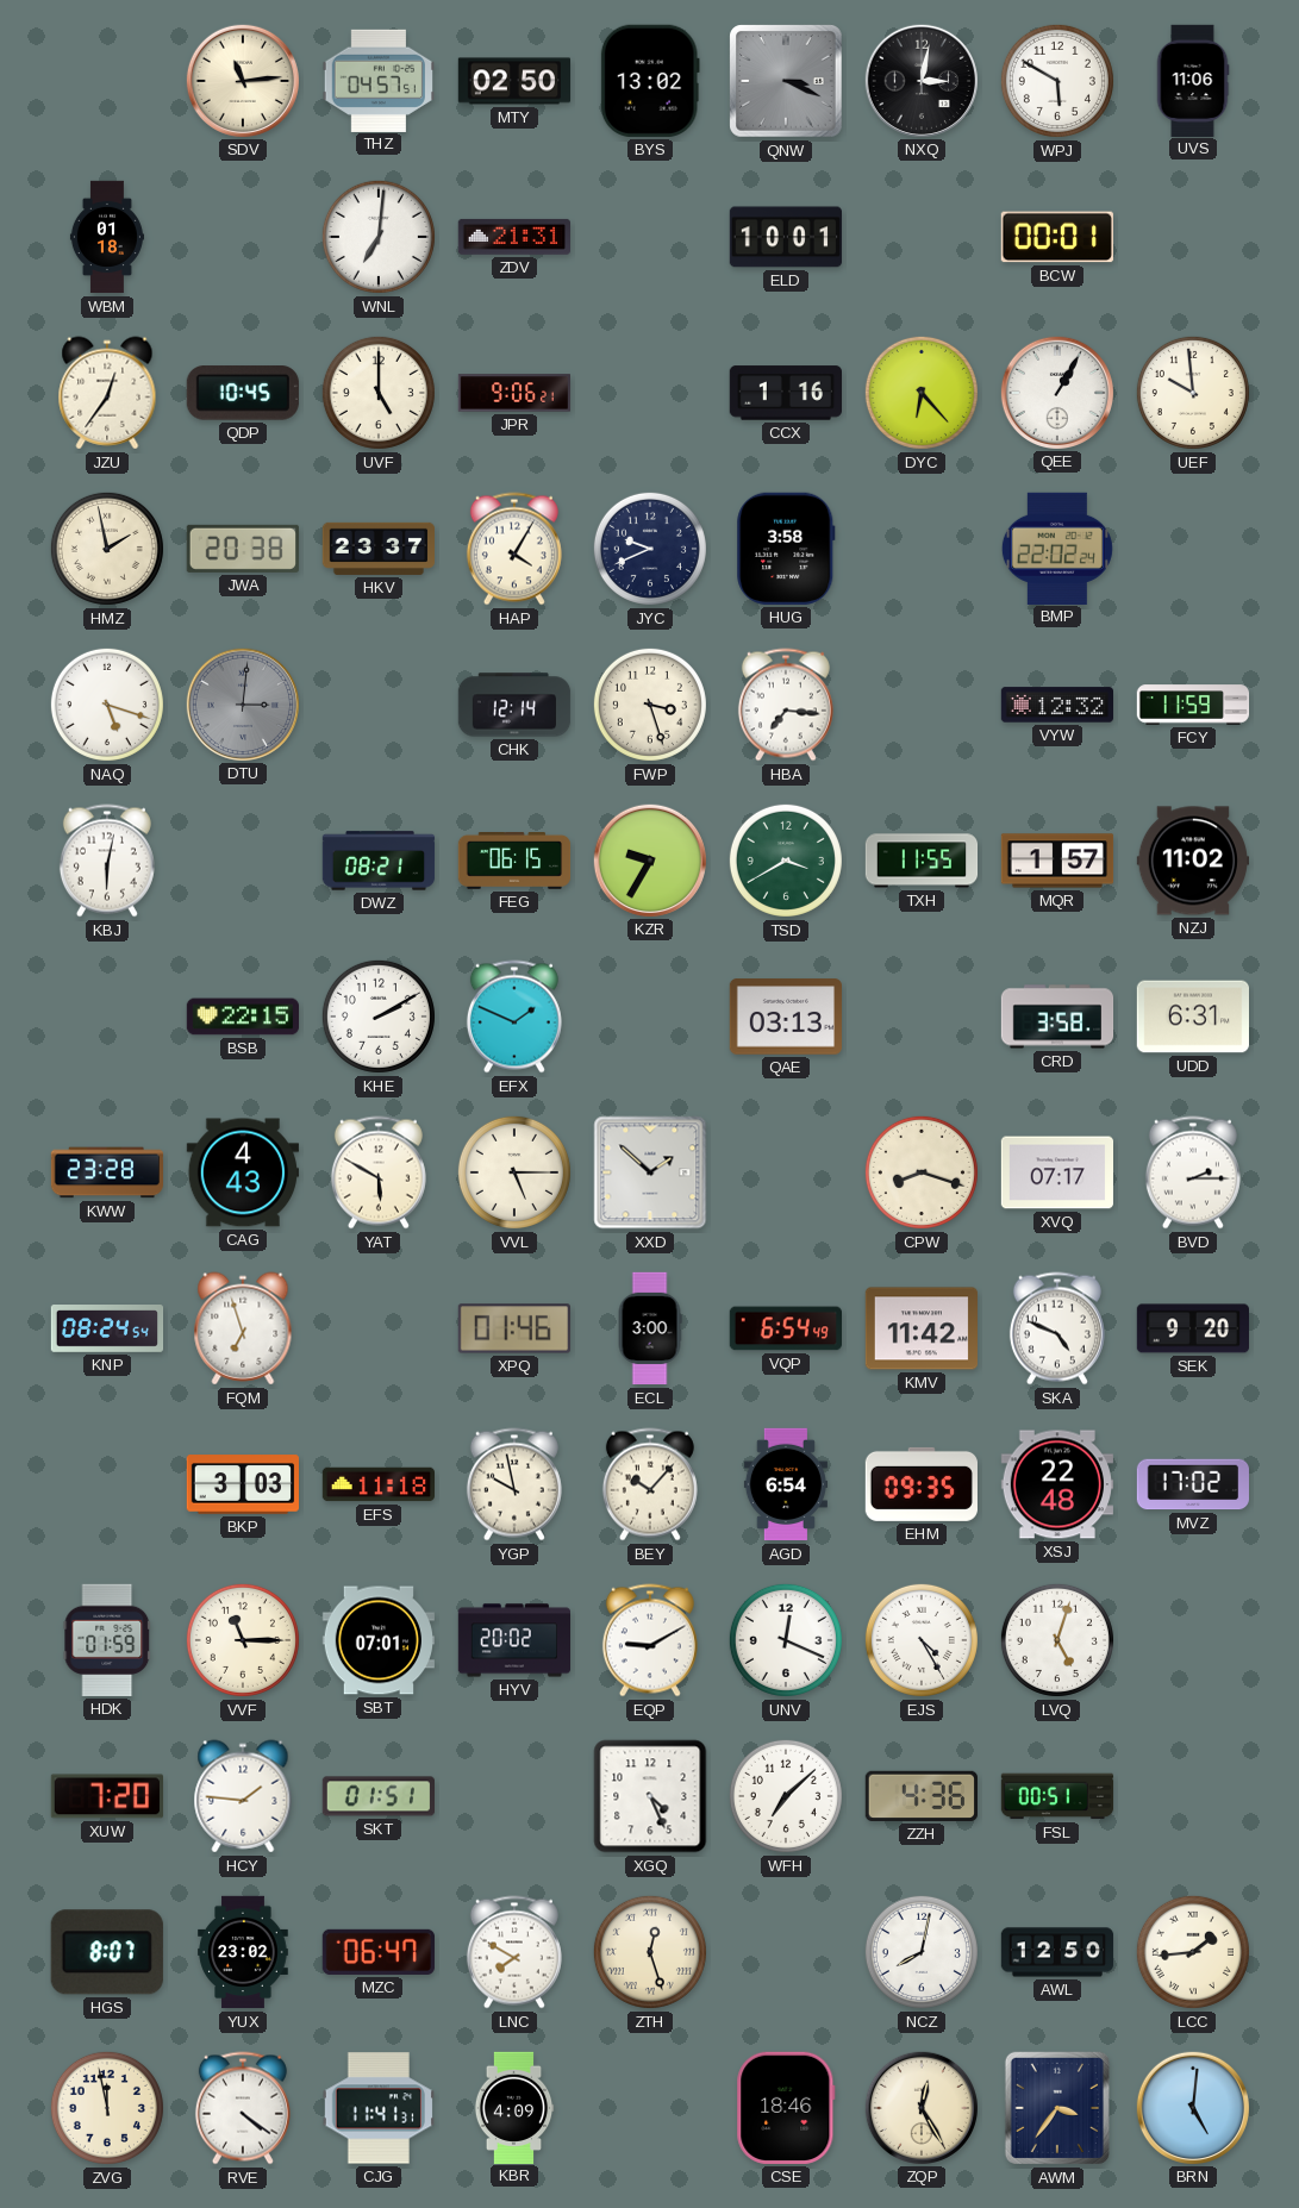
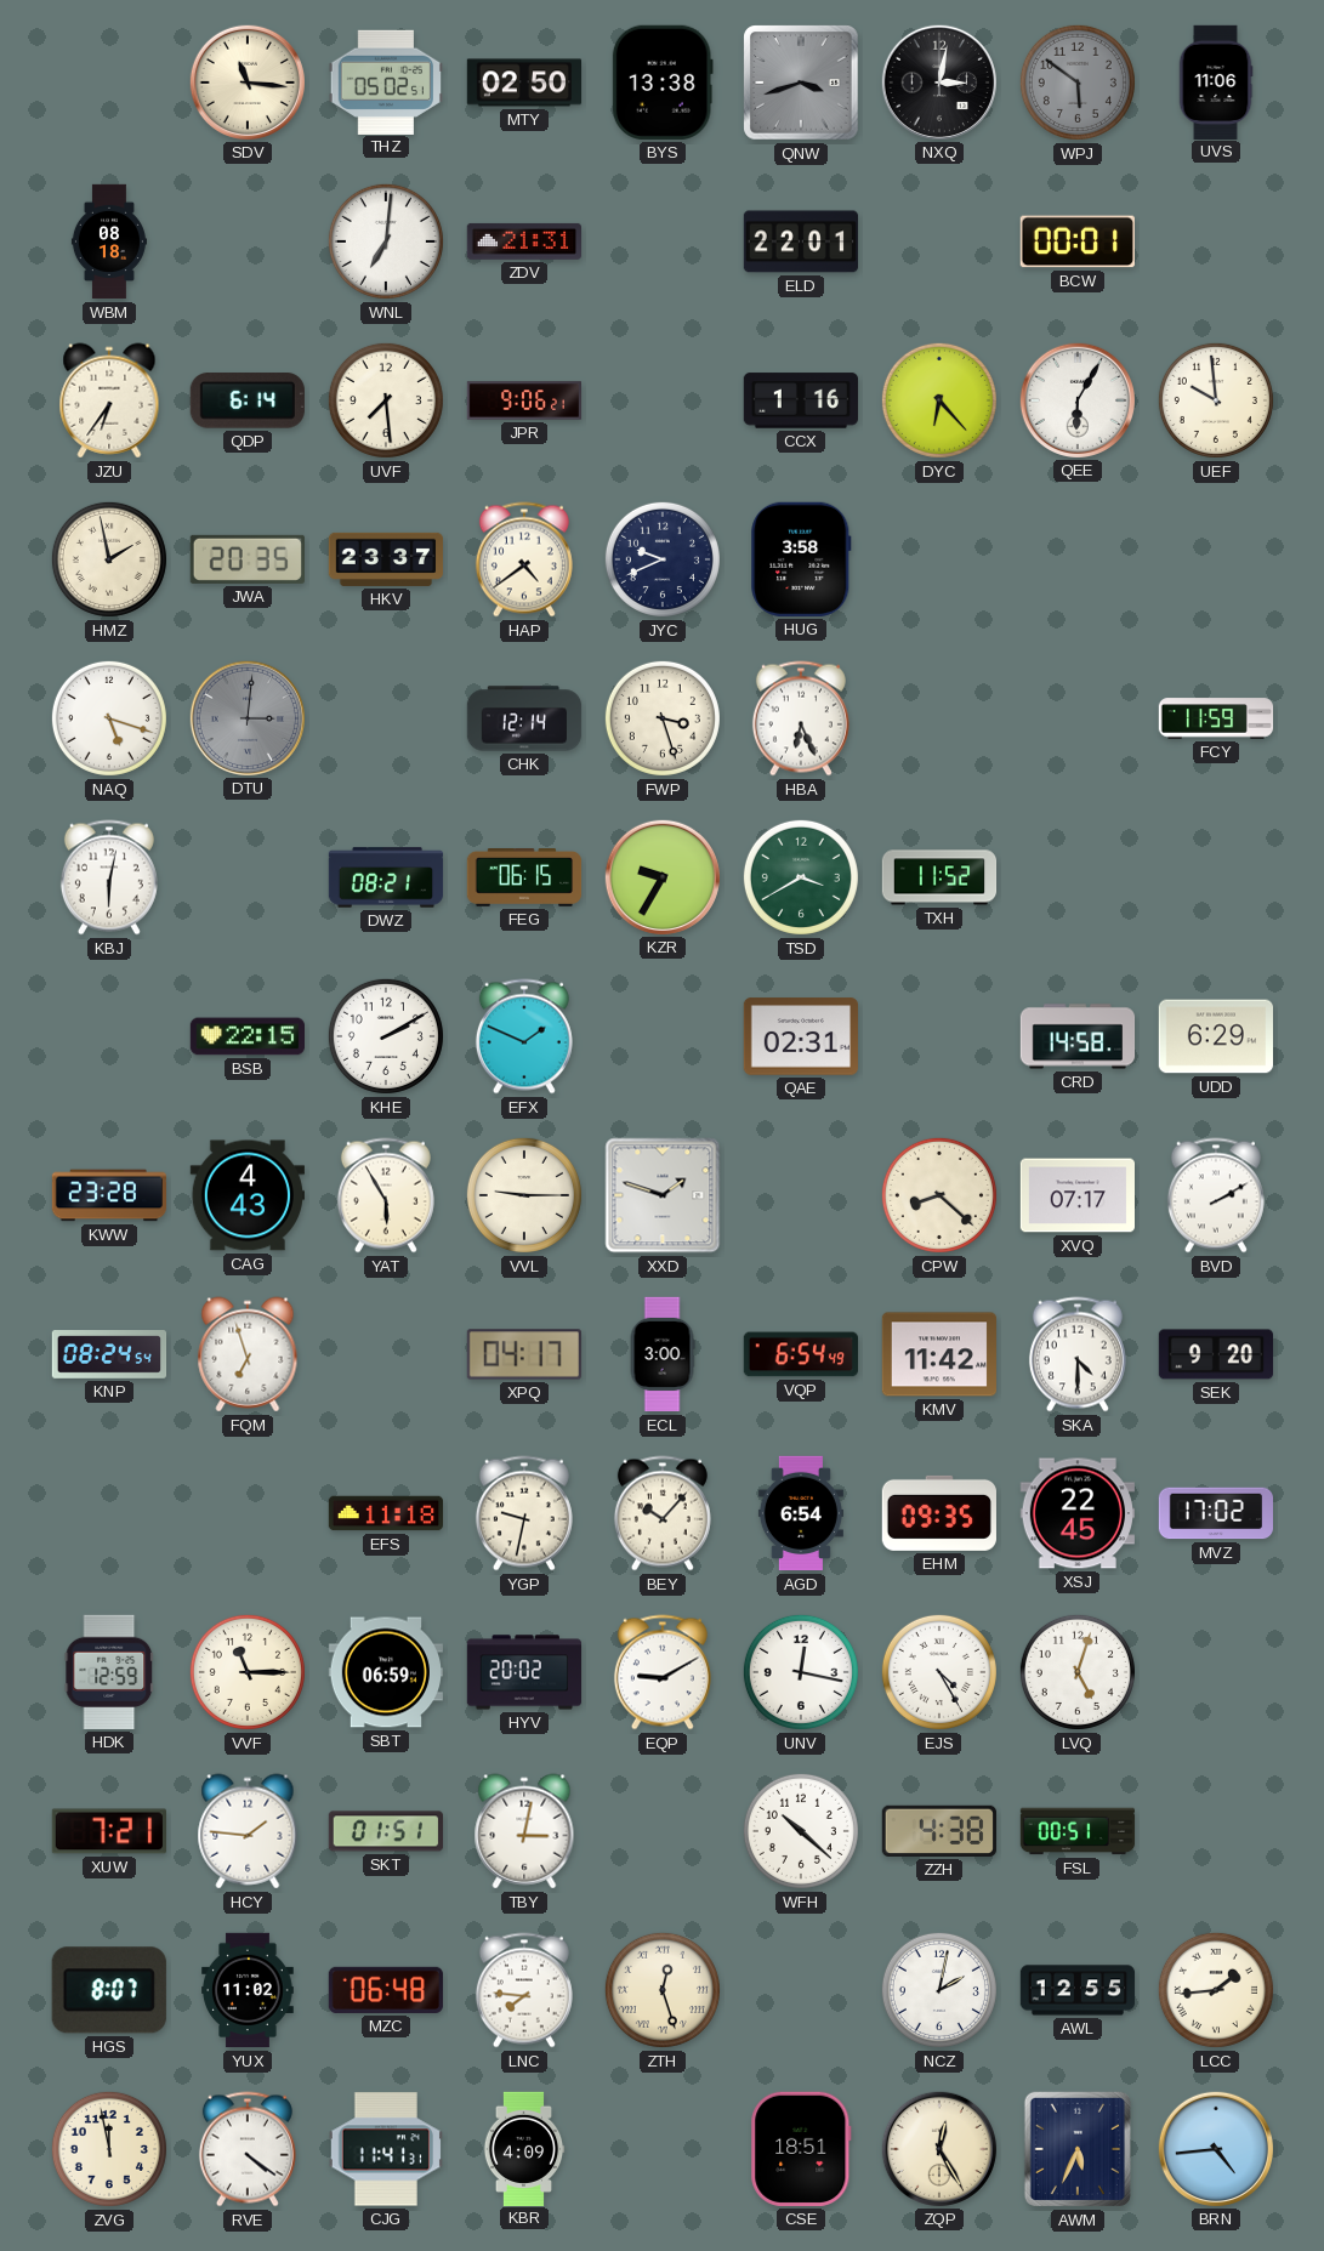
SDV: 11:14 -> 11:16 (246, 81)
THZ: 04:57 -> 05:02 (386, 81)
BYS: 13:02 -> 13:38 (663, 83)
QNW: 3:19 -> 3:42 (801, 83)
WPJ: 5:50 -> 5:51 (1078, 83)
WPJ dial: white -> grey (1078, 83)
WBM: 01:18 -> 08:18 (109, 241)
ELD: 10:01 -> 22:01 (800, 241)
JZU: 12:36 -> 6:36 (109, 400)
QDP: 10:45 -> 6:14 (248, 400)
UVF: 5:00 -> 7:29 (386, 400)
QEE: 1:05 -> 6:05 (1076, 399)
JWA: 20:38 -> 20:35 (248, 559)
HAP: 4:05 -> 4:39 (524, 559)
BMP: 22:02 -> none (1057, 548)
HBA: 7:16 -> 6:26 (801, 718)
VYW: 12:32 -> none (1056, 705)
TXH: 11:55 -> 11:52 (939, 877)
MQR: 1:57 -> none (1057, 861)
NZJ: 11:02 -> none (1192, 861)
QAE: 03:13 -> 02:31 (800, 1036)
CRD: 3:58 -> 14:58 (1078, 1036)
UDD: 6:31 -> 6:29 (1215, 1036)
YAT: 5:50 -> 5:55 (386, 1195)
VVL: 5:15 -> 9:15 (524, 1195)
XXD: 1:52 -> 1:48 (663, 1195)
CPW: 8:18 -> 8:22 (939, 1195)
BVD: 2:15 -> 2:10 (1216, 1195)
XPQ: 01:46 -> 04:17 (523, 1354)
SKA: 4:49 -> 4:30 (1078, 1354)
BKP: 3:03 -> none (242, 1484)
YGP: 9:58 -> 9:32 (524, 1513)
XSJ: 22:48 -> 22:45 (1076, 1513)
HDK: 01:59 -> 12:59 (109, 1672)
SBT: 07:01 -> 06:59 (385, 1672)
UNV: 12:19 -> 12:17 (801, 1672)
XUW: 7:20 -> 7:21 (108, 1831)
TBY: none -> 3:02 (524, 1831)
XGQ: 4:26 -> none (650, 1796)
WFH: 7:08 -> 10:22 (801, 1831)
ZZH: 4:36 -> 4:38 (939, 1831)
YUX: 23:02 -> 11:02 (248, 1990)
MZC: 06:47 -> 06:48 (386, 1990)
LNC: 7:50 -> 7:46 (524, 1990)
NCZ: 8:02 -> 2:02 (939, 1990)
AWL: 12:50 -> 12:55 (1078, 1990)
CSE: 18:46 -> 18:51 (801, 2149)
AWM: 3:36 -> 5:34 (1078, 2149)
BRN: 5:01 -> 4:44 (1215, 2148)
